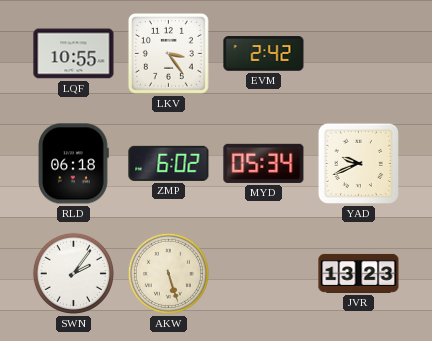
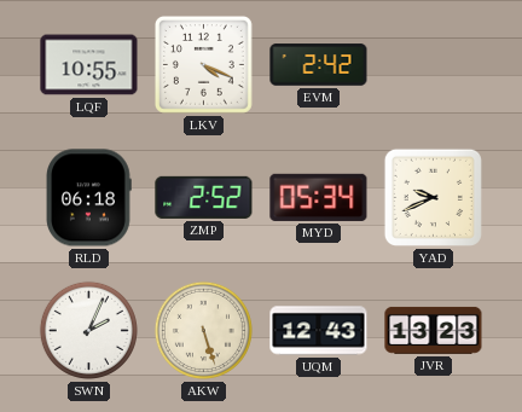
LKV: 3:24 -> 4:19 (203, 64)
ZMP: 6:02 -> 2:52 (204, 197)
SWN: 2:06 -> 2:04 (88, 330)
UQM: none -> 12:43 (319, 331)
